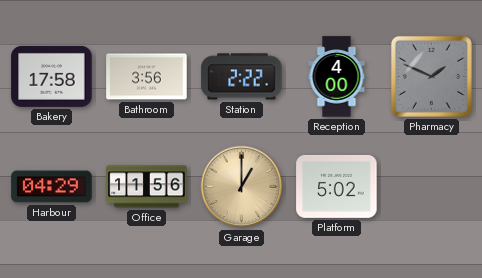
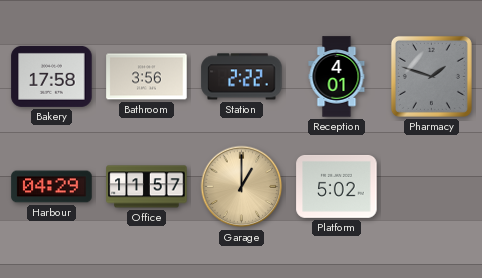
Reception: 4:00 -> 4:01 (337, 77)
Pharmacy: 1:49 -> 1:48 (431, 76)
Office: 11:56 -> 11:57 (147, 187)
